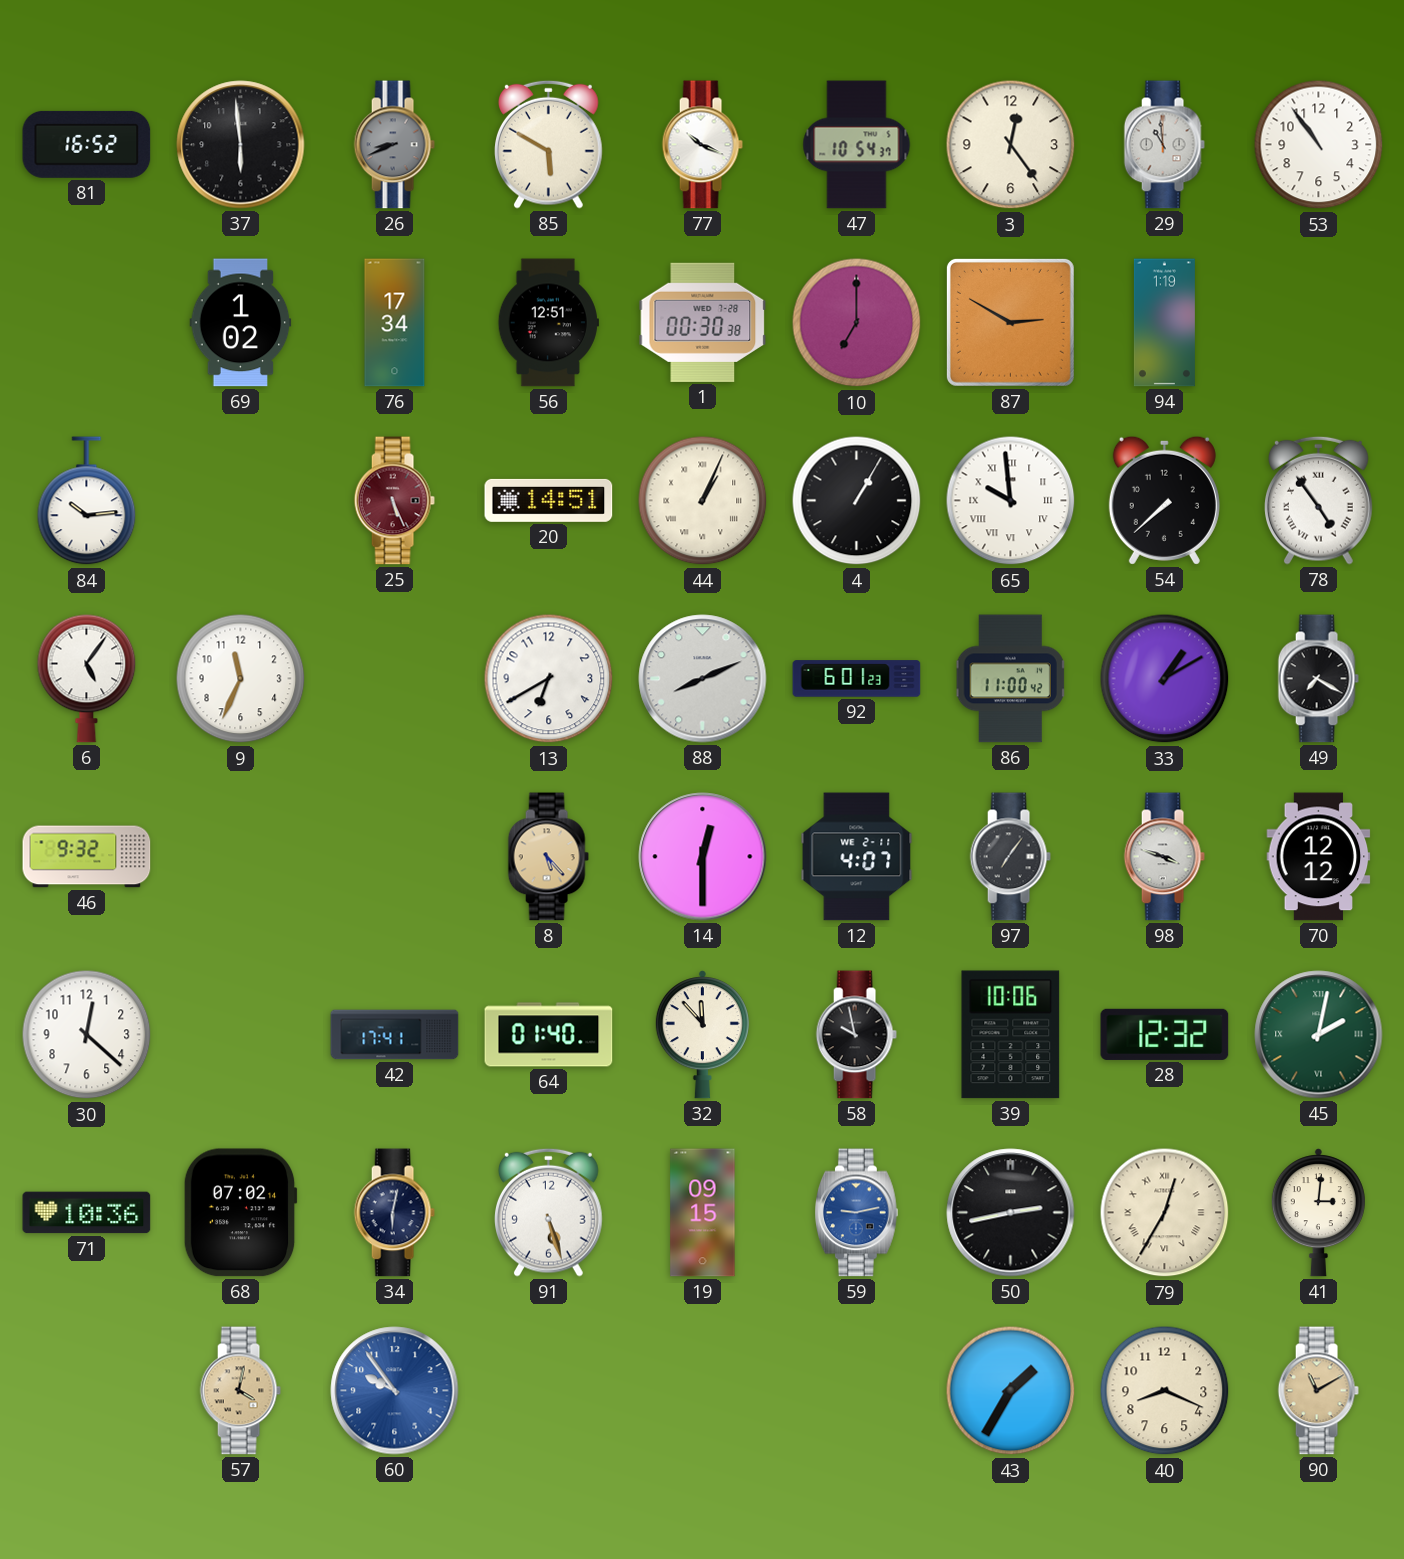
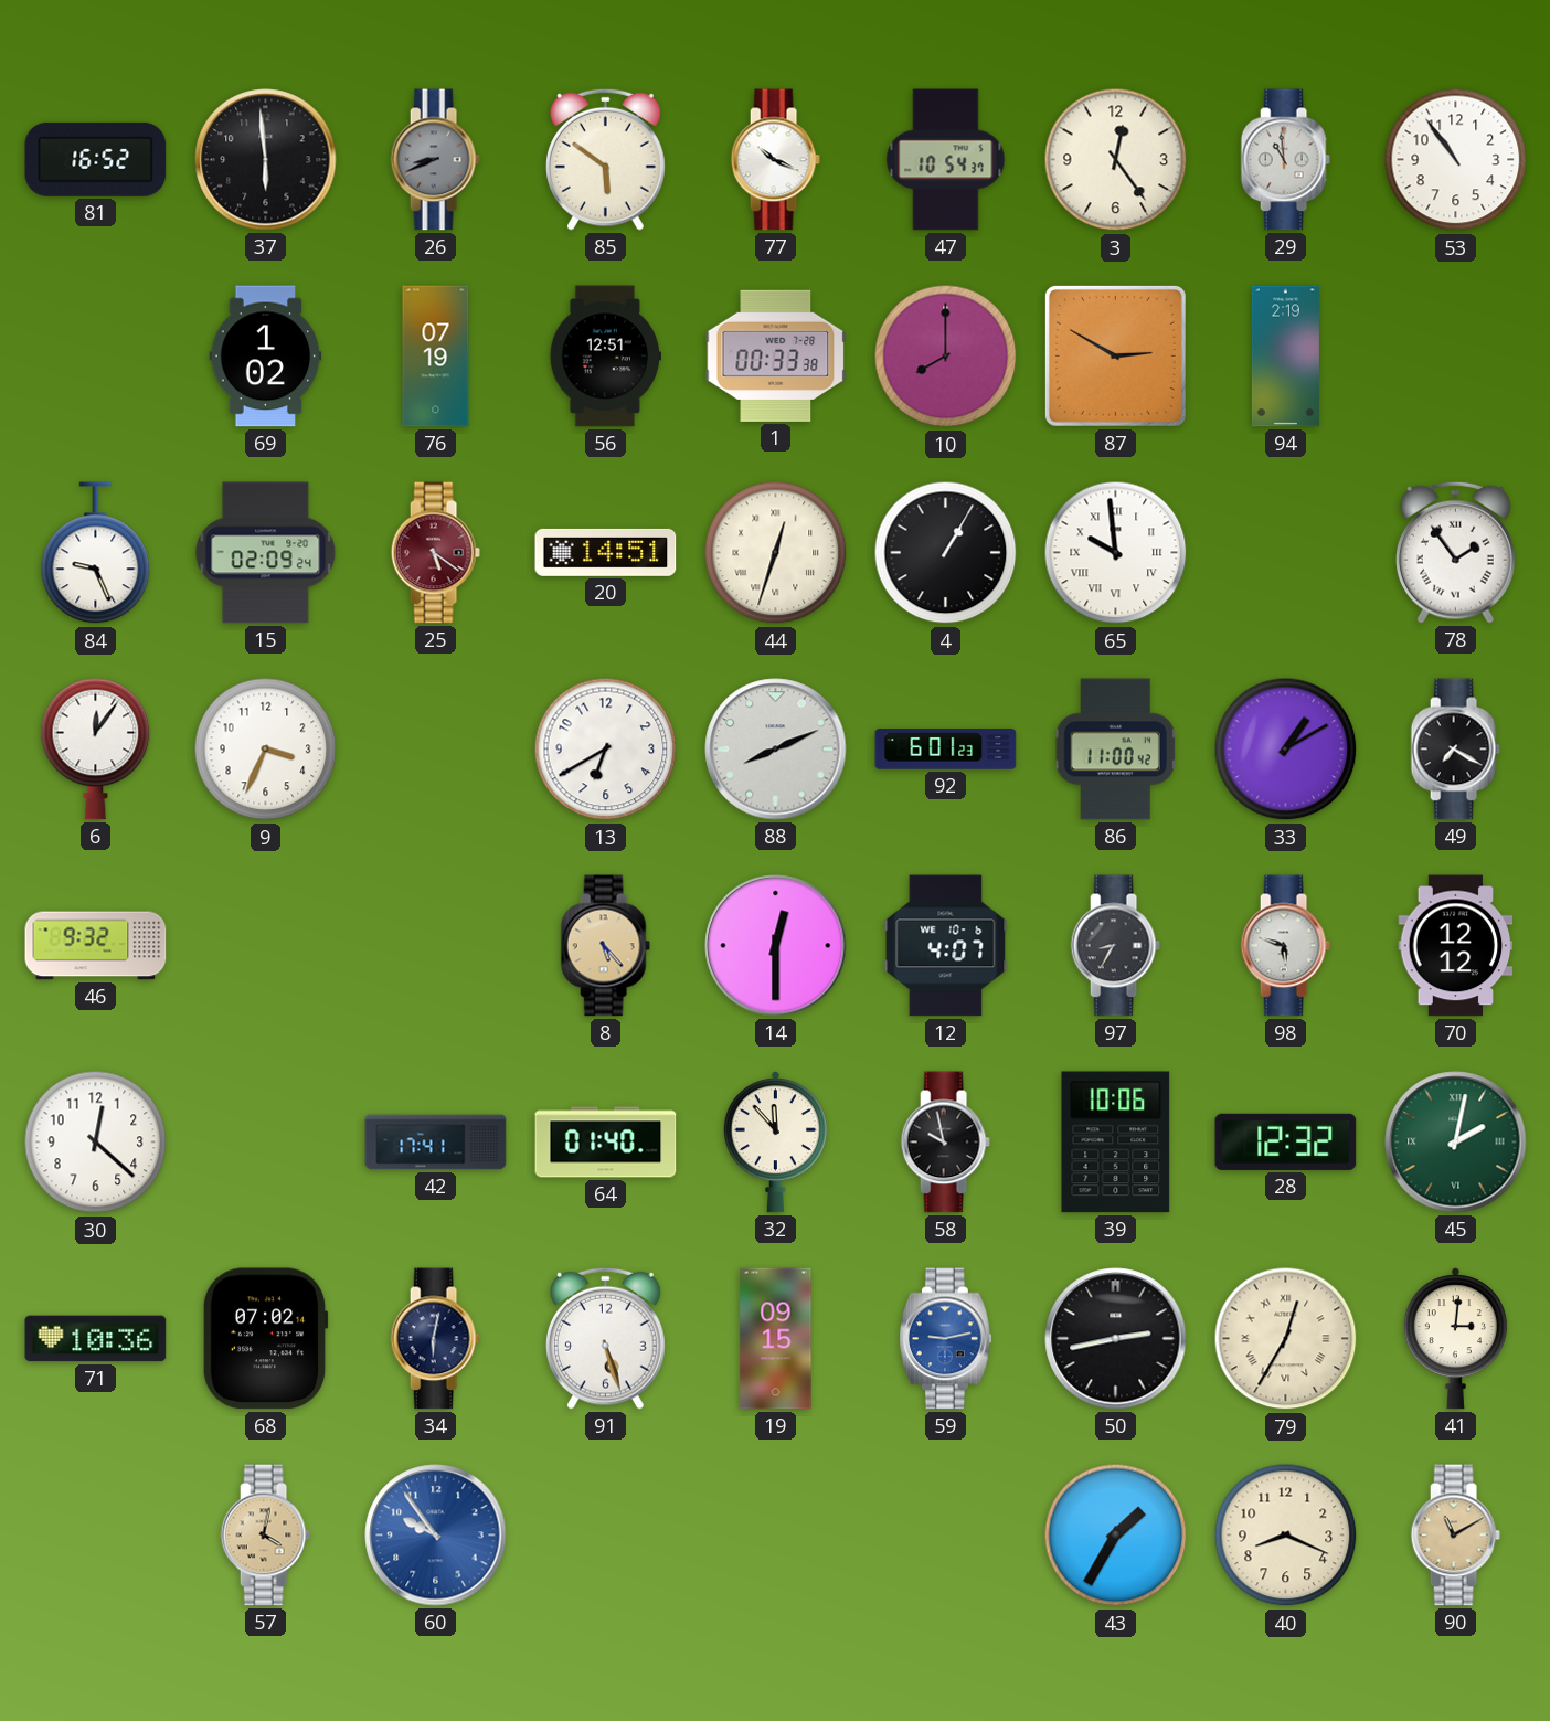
85: 5:50 -> 5:51 (606, 159)
76: 17:34 -> 07:19 (436, 357)
1: 00:30 -> 00:33 (776, 355)
10: 7:00 -> 8:00 (946, 357)
94: 1:19 -> 2:19 (1285, 357)
84: 10:14 -> 9:26 (96, 553)
15: none -> 02:09 (266, 553)
25: 5:26 -> 5:21 (435, 553)
44: 1:04 -> 12:33 (776, 553)
54: 7:38 -> none (1164, 500)
78: 4:54 -> 1:54 (1456, 552)
6: 5:06 -> 12:06 (96, 748)
9: 11:34 -> 3:34 (266, 750)
12 date: WE 2-11 -> WE 10-6 (946, 946)
97: 7:06 -> 8:35 (1115, 946)
98: 3:48 -> 5:48 (1285, 946)
